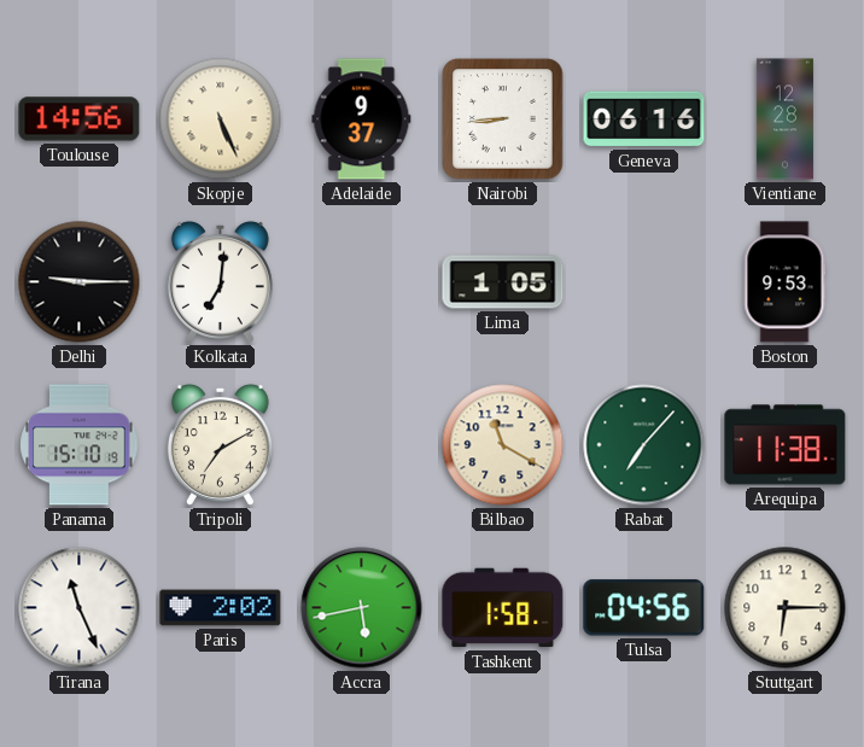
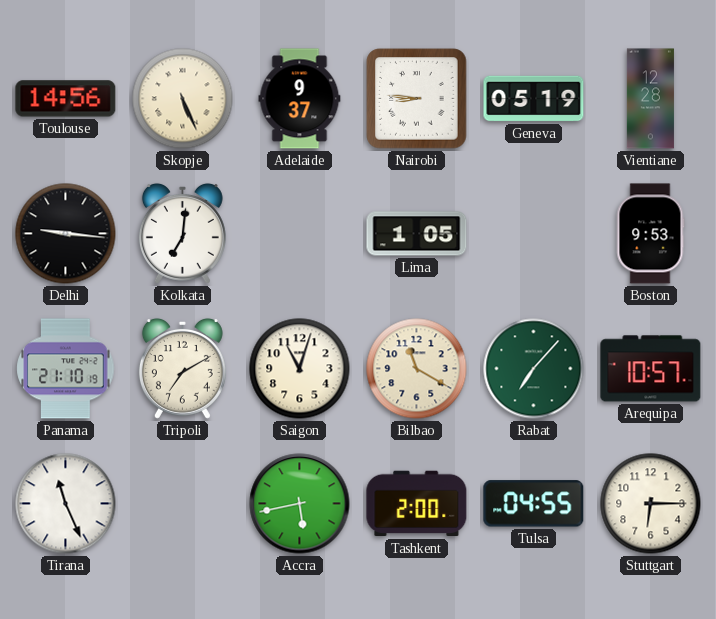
Nairobi: 8:44 -> 8:46 (417, 99)
Geneva: 06:16 -> 05:19 (534, 99)
Delhi: 9:15 -> 9:16 (66, 234)
Panama: 15:10 -> 21:10 (66, 369)
Saigon: none -> 11:03 (300, 369)
Arequipa: 11:38 -> 10:57 (651, 369)
Paris: 2:02 -> none (221, 608)
Tashkent: 1:58 -> 2:00 (417, 504)
Tulsa: 04:56 -> 04:55 (534, 504)
